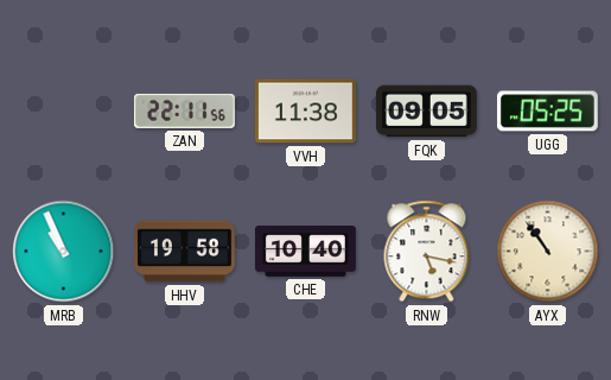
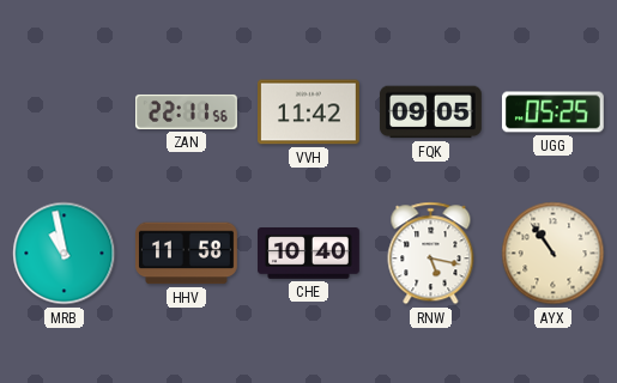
VVH: 11:38 -> 11:42 (308, 113)
MRB: 10:56 -> 10:58 (65, 254)
HHV: 19:58 -> 11:58 (187, 254)
